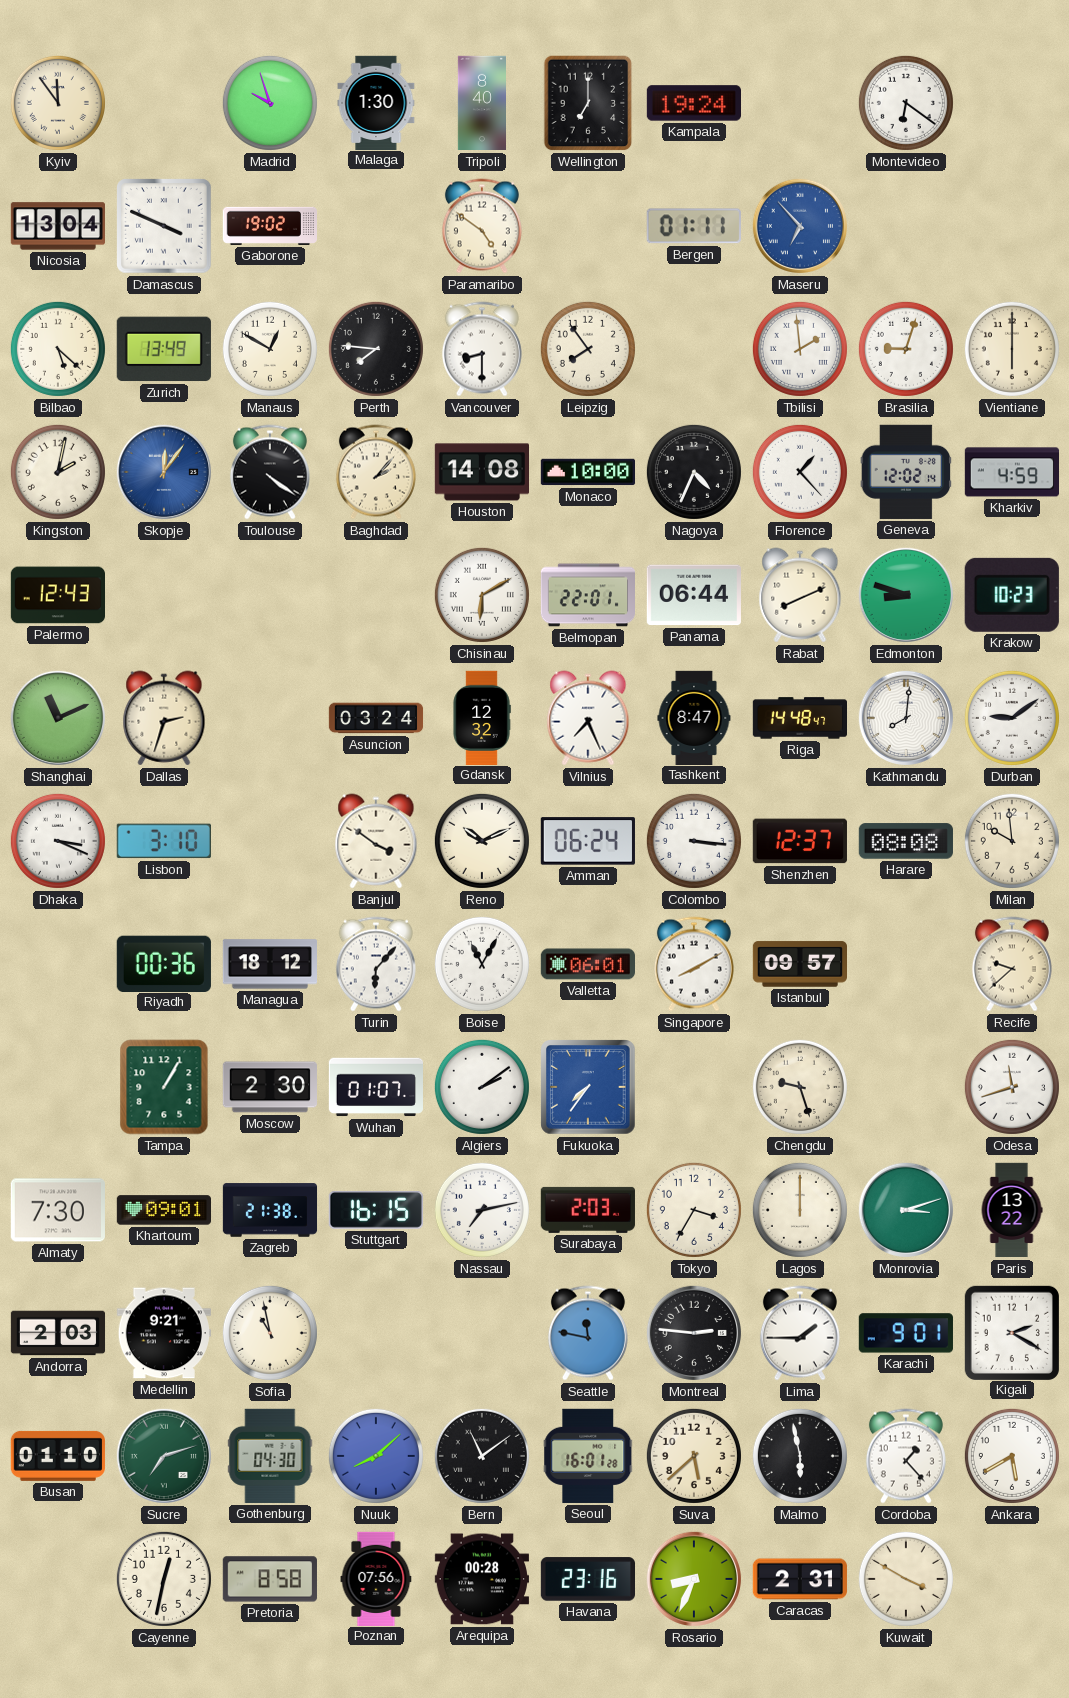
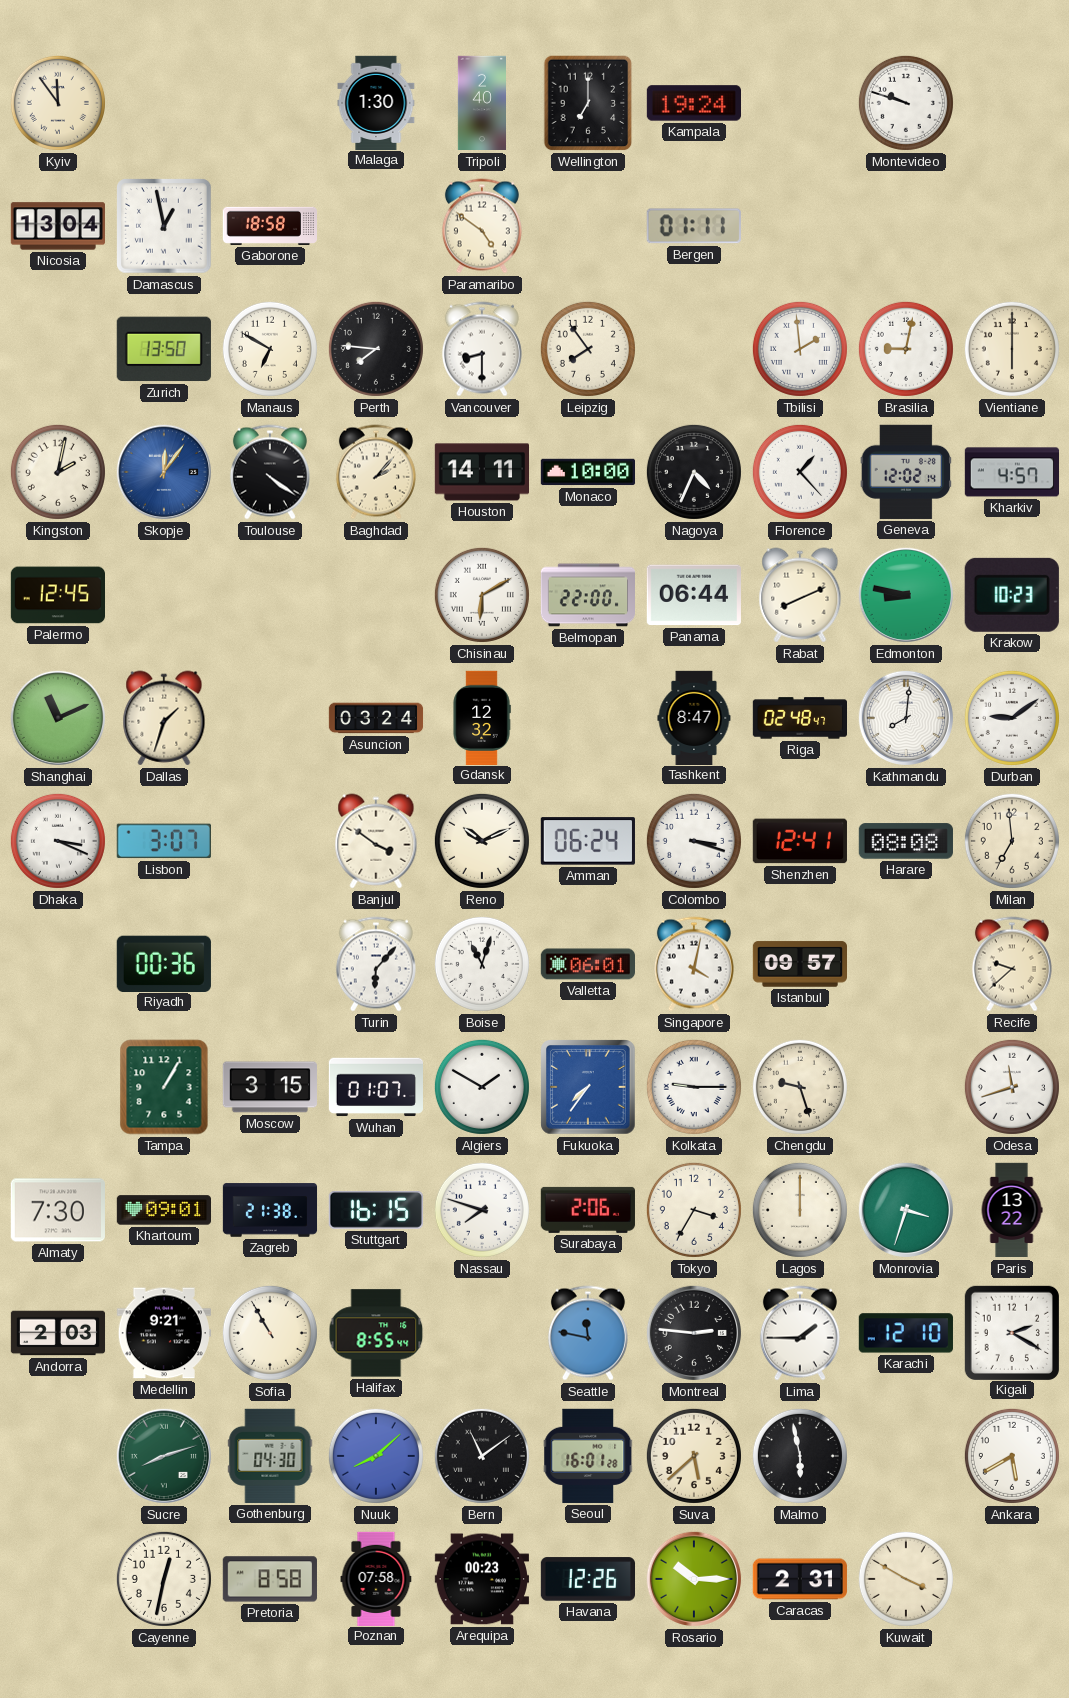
Madrid: 9:57 -> none (270, 103)
Tripoli: 8:40 -> 2:40 (481, 103)
Montevideo: 6:21 -> 9:48 (906, 103)
Damascus: 3:49 -> 12:58 (164, 226)
Gaborone: 19:02 -> 18:58 (269, 226)
Maseru: 6:53 -> none (800, 226)
Bilbao: 5:22 -> none (58, 349)
Zurich: 13:49 -> 13:50 (164, 349)
Manaus: 12:50 -> 6:50 (270, 349)
Brasilia: 9:03 -> 9:02 (906, 349)
Houston: 14:08 -> 14:11 (481, 472)
Kharkiv: 4:59 -> 4:57 (1011, 472)
Palermo: 12:43 -> 12:45 (57, 595)
Belmopan: 22:01 -> 22:00 (587, 595)
Edmonton: 8:48 -> 8:47 (906, 595)
Dallas: 2:33 -> 1:33 (164, 718)
Vilnius: 7:26 -> none (588, 718)
Riga: 14:48 -> 02:48 (799, 718)
Lisbon: 3:10 -> 3:07 (164, 841)
Colombo: 3:16 -> 3:18 (694, 841)
Shenzhen: 12:37 -> 12:41 (800, 841)
Milan: 9:59 -> 6:59 (1012, 841)
Managua: 18:12 -> none (269, 964)
Boise: 11:05 -> 11:03 (482, 964)
Singapore: 8:10 -> 4:02 (694, 964)
Moscow: 2:30 -> 3:15 (270, 1087)
Algiers: 2:09 -> 1:50 (482, 1087)
Kolkata: none -> 9:15 (694, 1087)
Nassau: 7:13 -> 7:48 (482, 1210)
Surabaya: 2:03 -> 2:06 (588, 1210)
Monrovia: 3:12 -> 3:33 (906, 1210)
Sofia: 10:58 -> 10:55 (270, 1333)
Halifax: none -> 8:55 (376, 1333)
Karachi: 9:01 -> 12:10 (906, 1333)
Busan: 01:10 -> none (58, 1456)
Sucre: 7:12 -> 8:12 (164, 1456)
Cordoba: 1:23 -> none (906, 1456)
Poznan: 07:56 -> 07:58 (376, 1578)
Arequipa: 00:28 -> 00:23 (481, 1579)
Havana: 23:16 -> 12:26 (587, 1579)
Rosario: 8:34 -> 10:15 (694, 1579)
